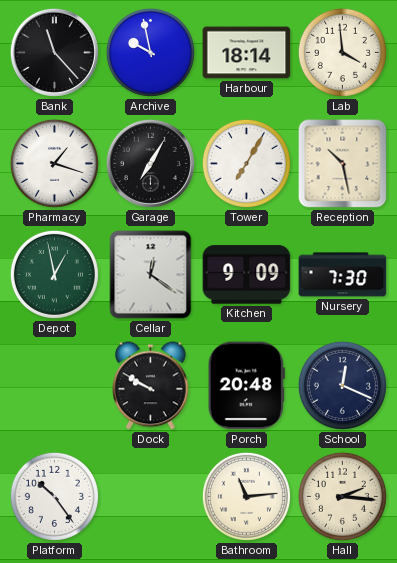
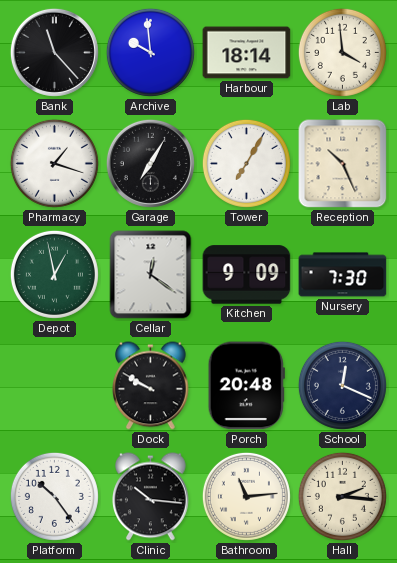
Archive: 9:58 -> 9:59 (150, 52)
Reception: 10:28 -> 10:26 (343, 164)
Clinic: none -> 10:16 (151, 497)
